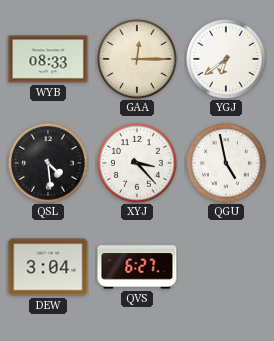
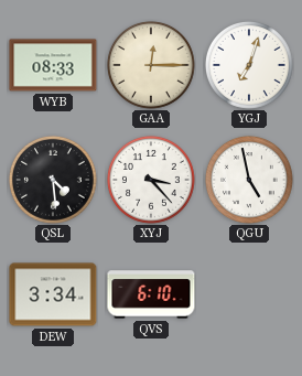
YGJ: 6:39 -> 7:03 (249, 65)
DEW: 3:04 -> 3:34 (53, 294)
QVS: 6:27 -> 6:10 (151, 294)
